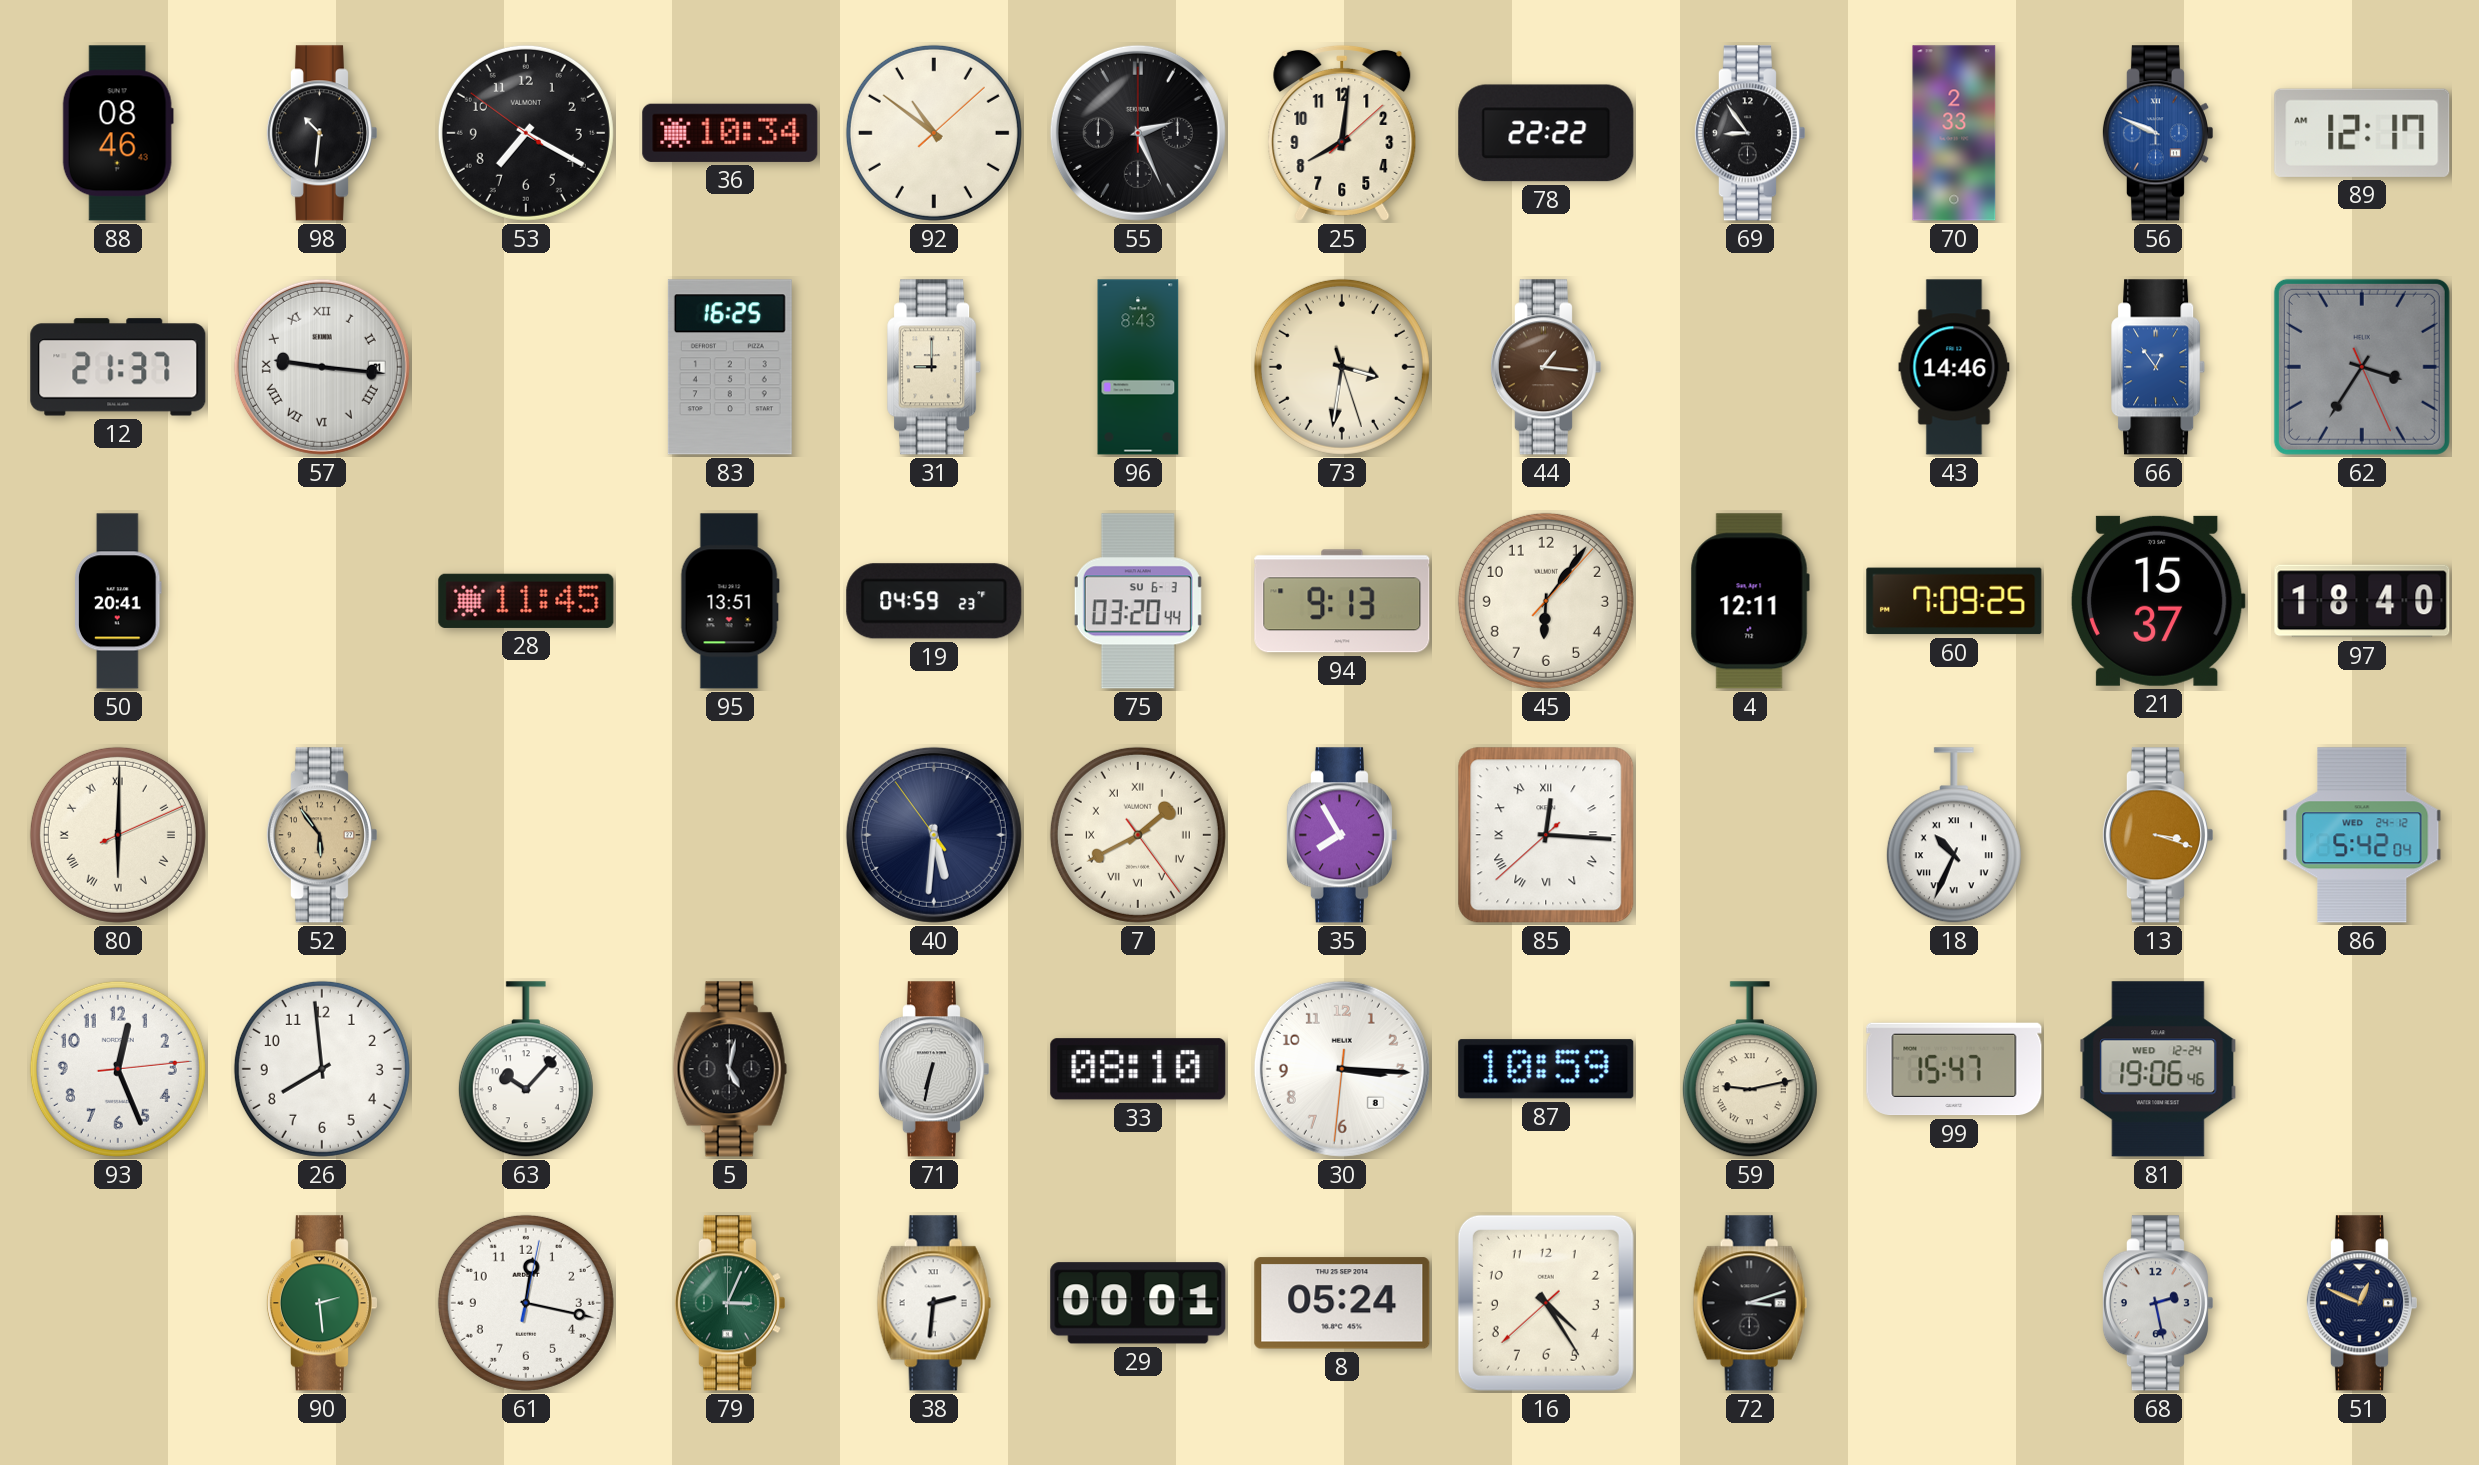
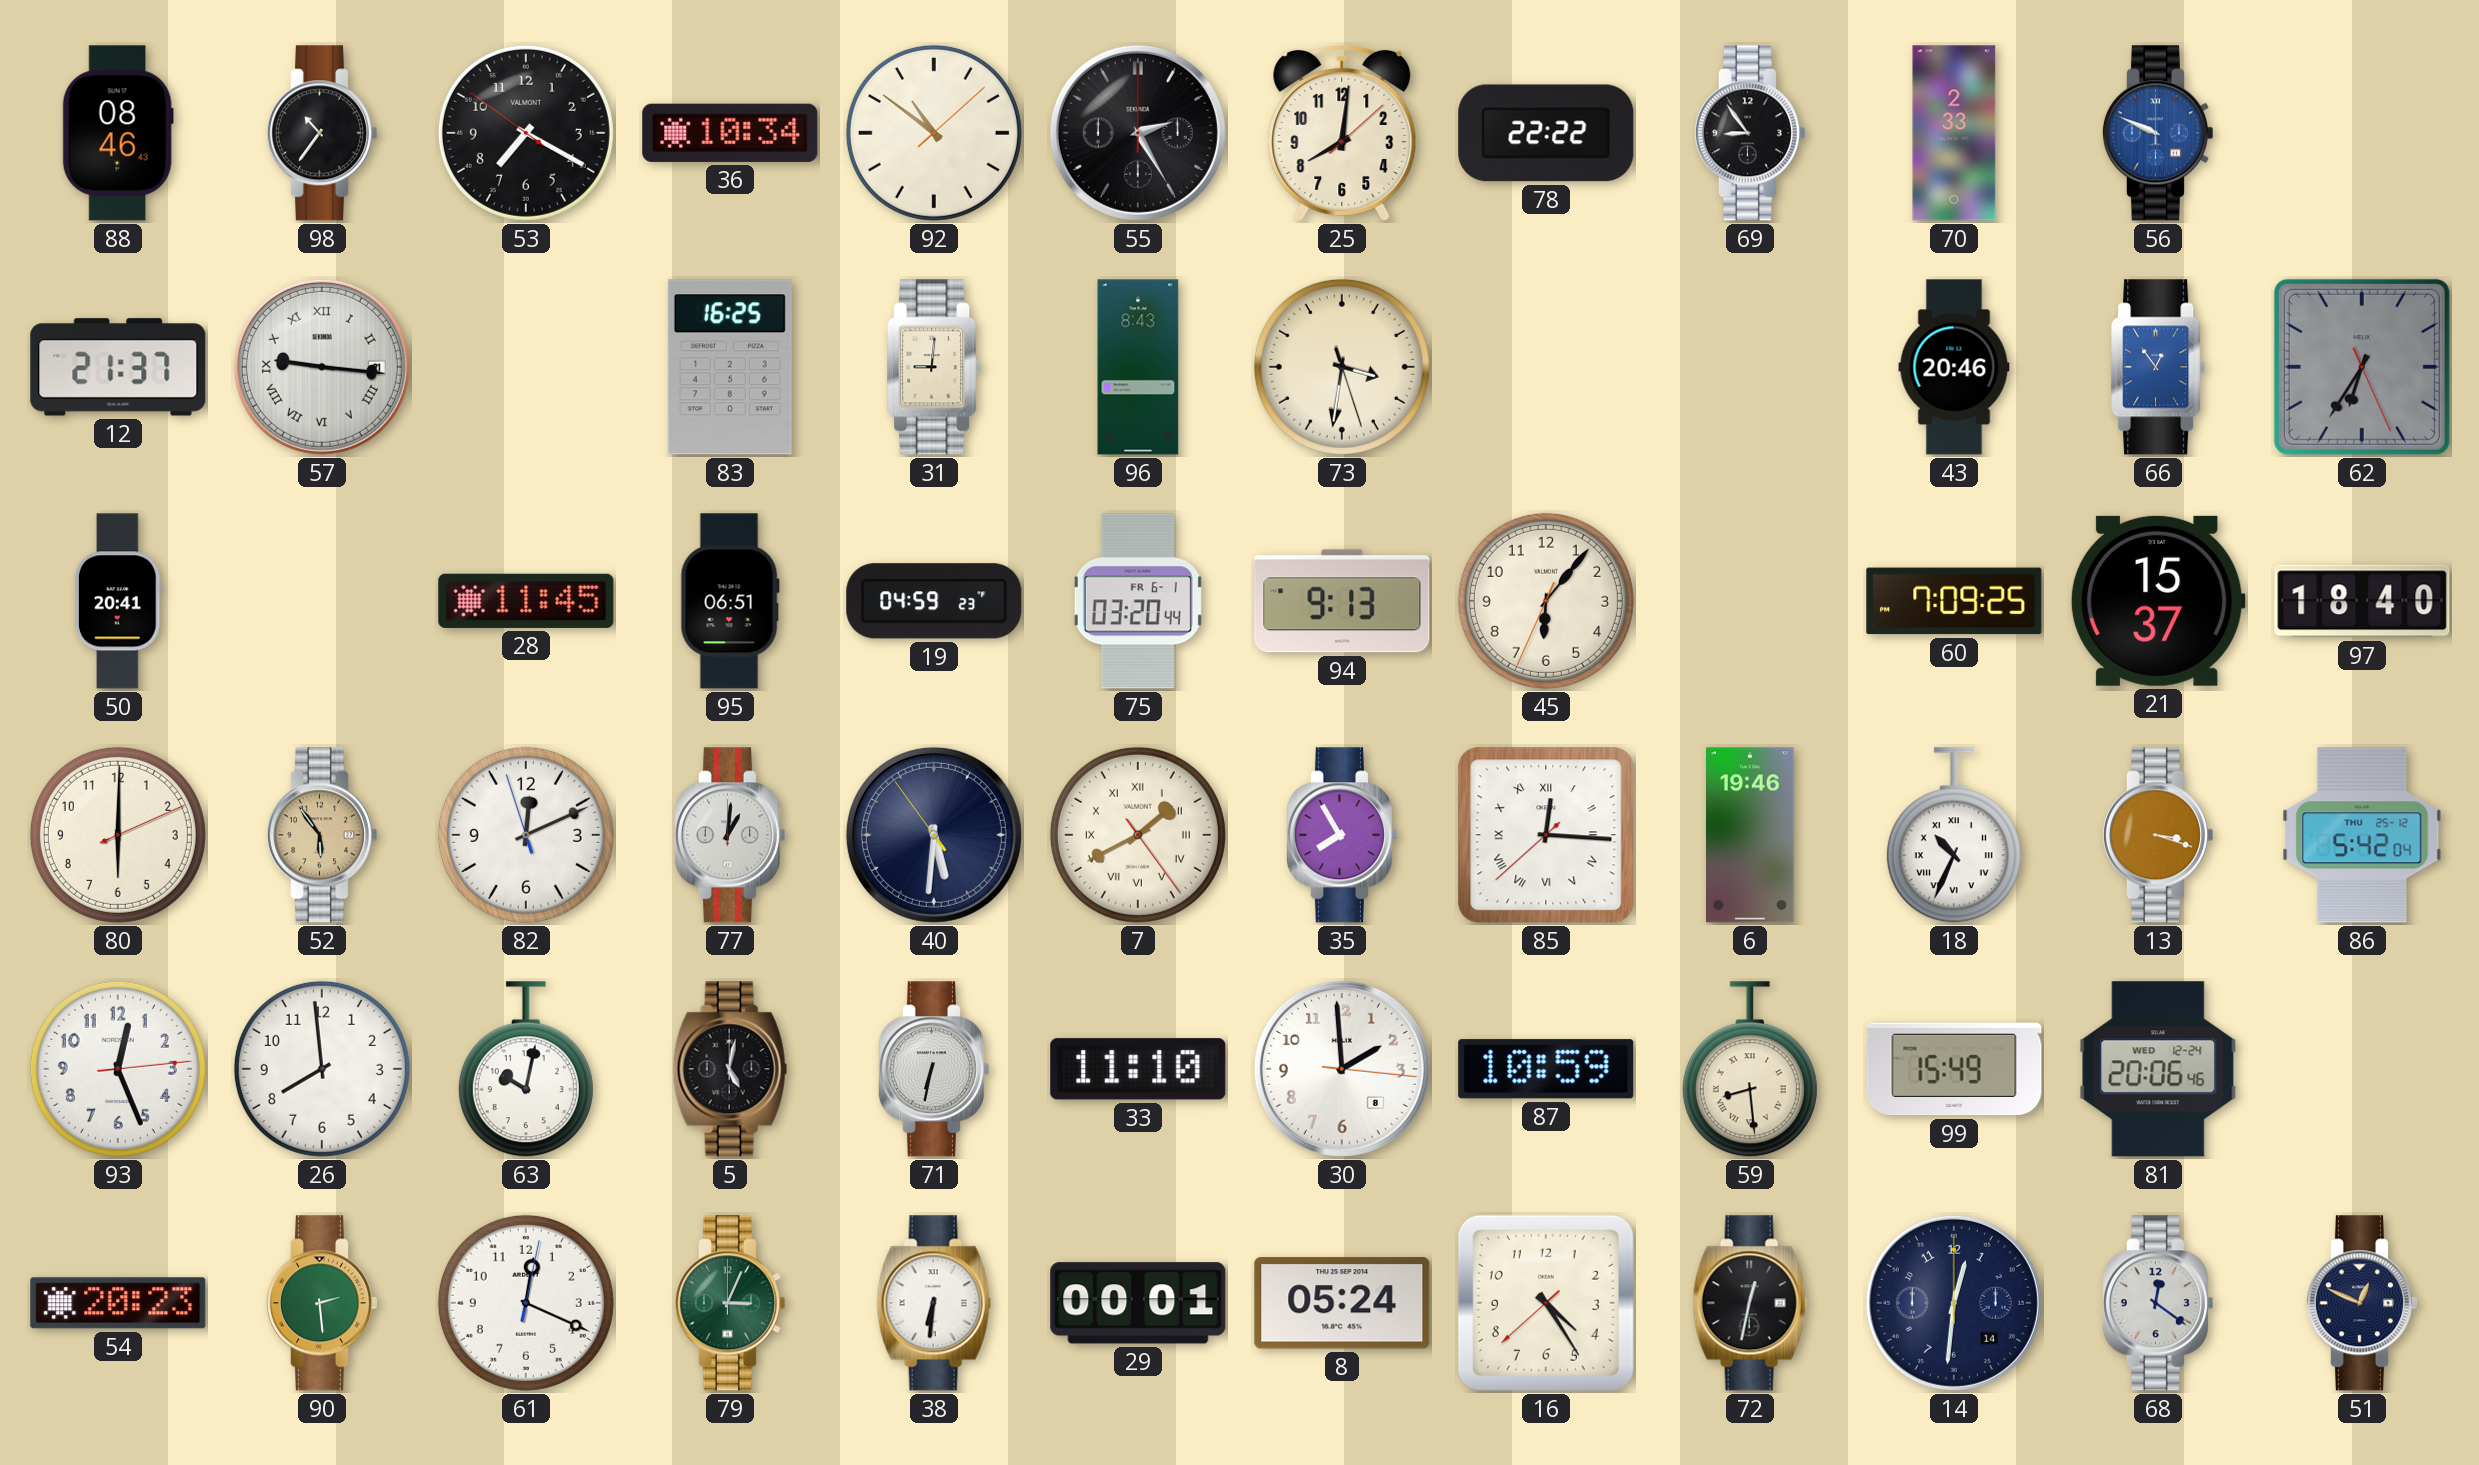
98: 10:31 -> 10:36 (321, 133)
55: 2:26 -> 2:25 (1138, 133)
89: 12:17 -> none (2362, 133)
31: 9:00 -> 9:01 (935, 367)
44: 1:16 -> none (1545, 367)
43: 14:46 -> 20:46 (1954, 367)
62: 3:35 -> 6:35 (2362, 367)
95: 13:51 -> 06:51 (730, 601)
75 date: SU 6-3 -> FR 6-1 (1138, 601)
45: 6:06:07 -> 6:06:34 (1546, 601)
4: 12:11 -> none (1750, 601)
80 numerals: Roman -> Arabic (118, 835)
82: none -> 12:10 (526, 835)
77: none -> 1:01 (729, 835)
6: none -> 19:46 (1751, 835)
86 date: WED 24-12 -> THU 25-12 (2362, 835)
63: 10:07 -> 10:02 (526, 1070)
33: 08:10 -> 11:10 (1138, 1069)
30: 3:15 -> 1:59 (1342, 1069)
59: 9:13 -> 8:29 (1750, 1070)
99: 15:47 -> 15:49 (1954, 1069)
81: 19:06 -> 20:06 (2158, 1069)
54: none -> 20:23 (118, 1303)
61: 12:17 -> 12:19 (526, 1303)
38: 2:31 -> 6:31 (934, 1303)
72: 3:12 -> 12:32 (1750, 1303)
14: none -> 12:31 (1954, 1303)
68: 2:28 -> 12:21 (2157, 1303)
